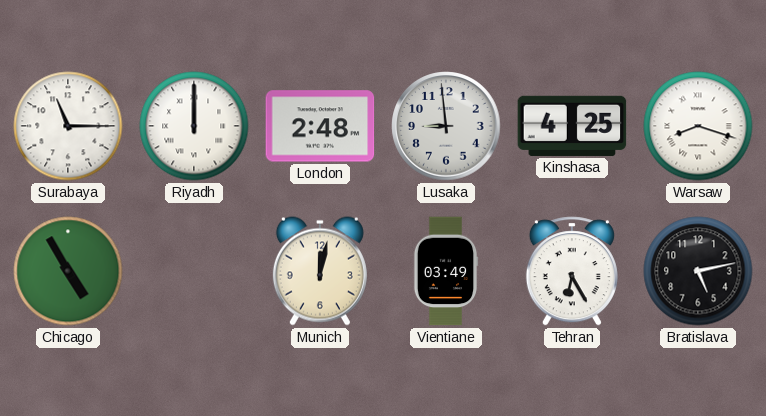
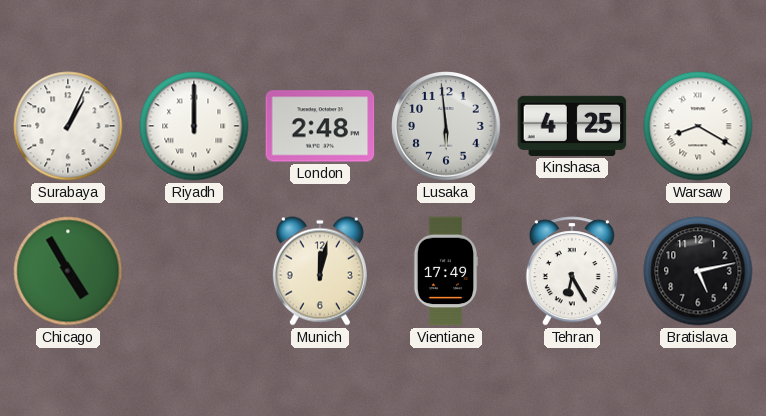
Surabaya: 11:15 -> 1:04 (68, 126)
Lusaka: 8:59 -> 5:59 (446, 126)
Warsaw: 8:18 -> 8:20 (698, 126)
Vientiane: 03:49 -> 17:49 (446, 271)
